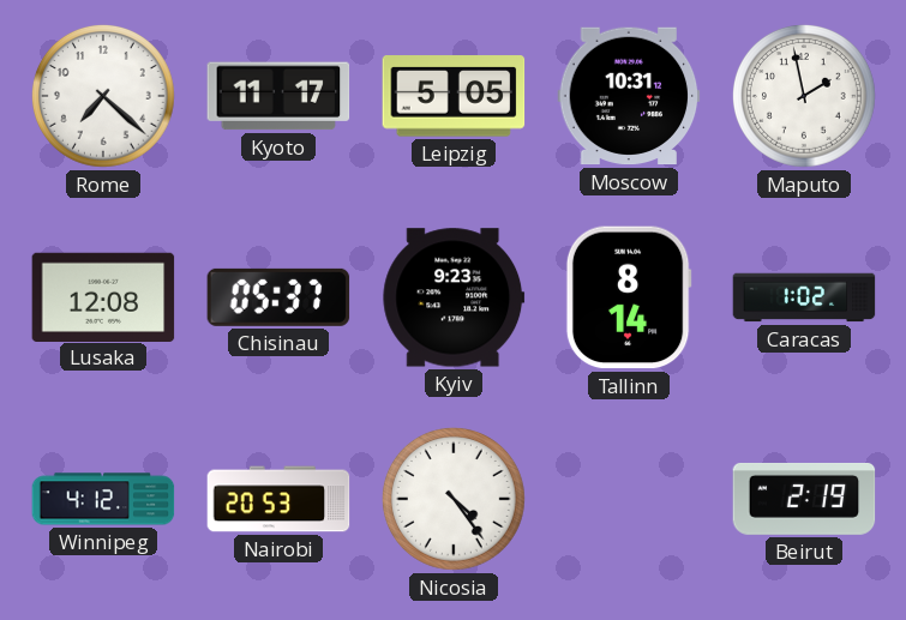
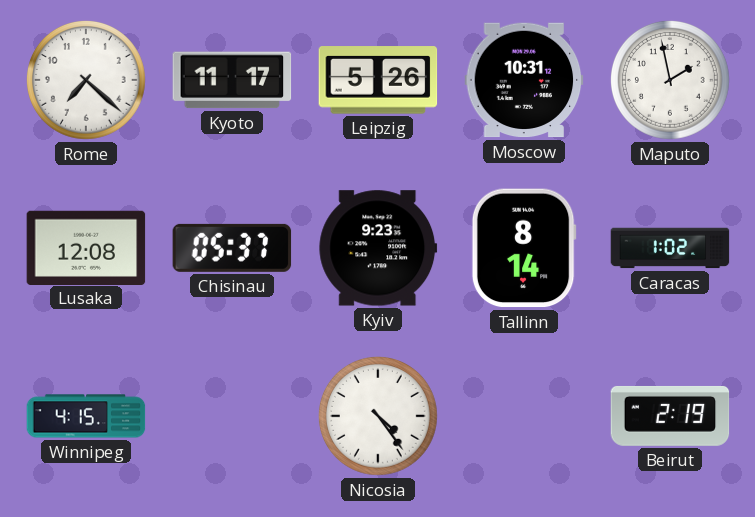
Leipzig: 5:05 -> 5:26 (378, 80)
Winnipeg: 4:12 -> 4:15 (86, 416)
Nairobi: 20:53 -> none (278, 499)
